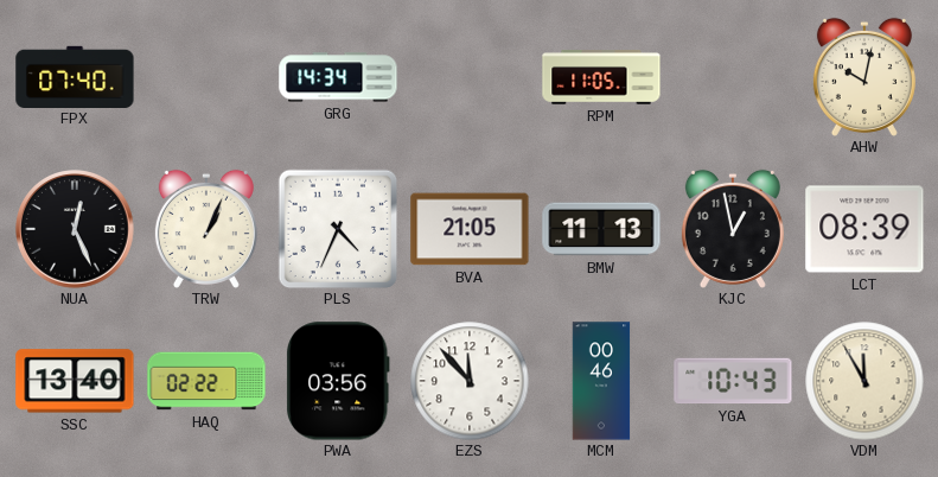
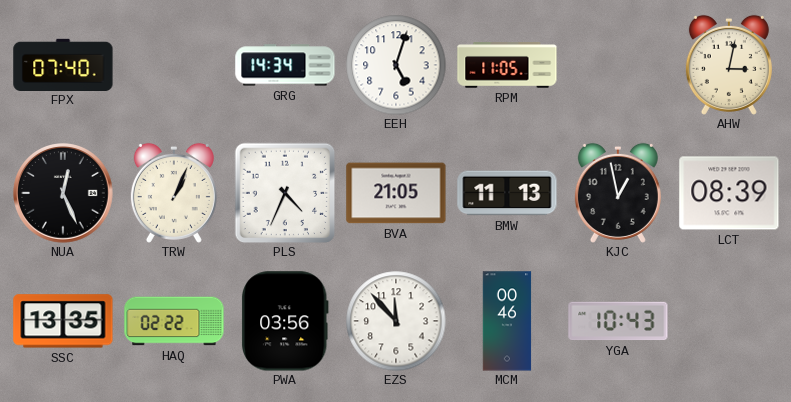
EEH: none -> 5:03 (396, 65)
AHW: 10:02 -> 3:02 (729, 65)
SSC: 13:40 -> 13:35 (63, 321)
VDM: 11:55 -> none (864, 381)
